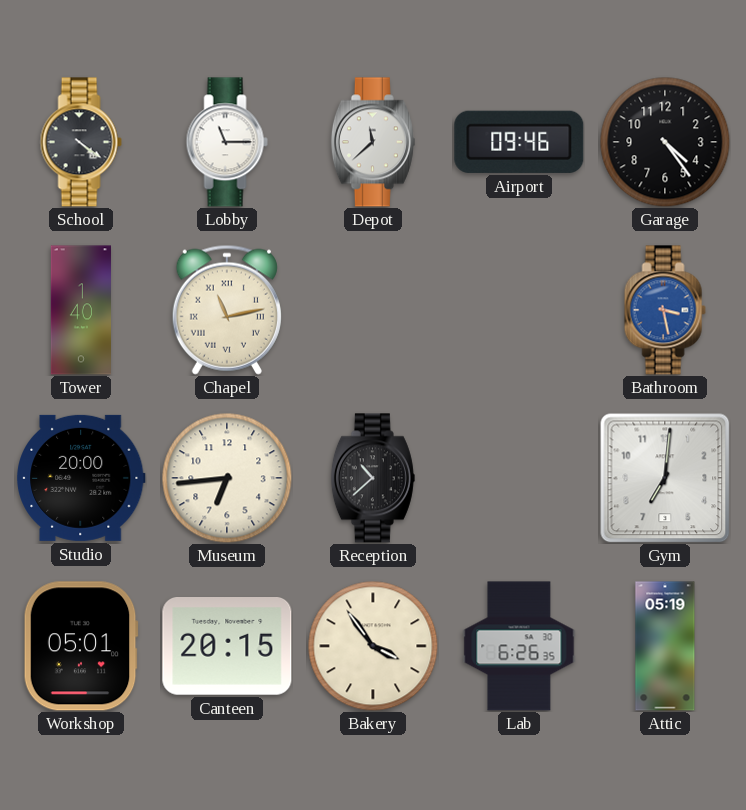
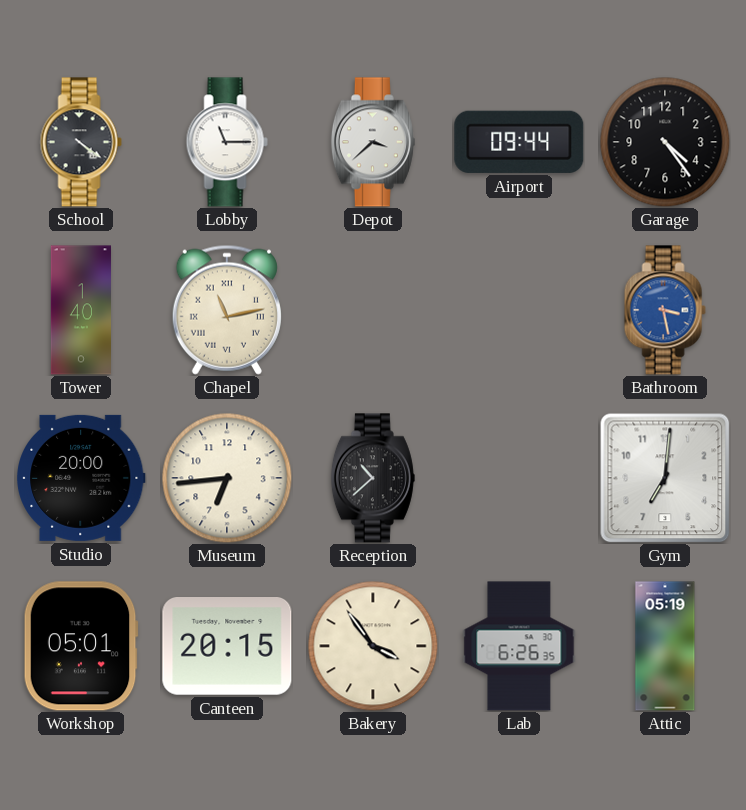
Depot: 11:38 -> 3:38 (373, 142)
Airport: 09:46 -> 09:44 (519, 142)
